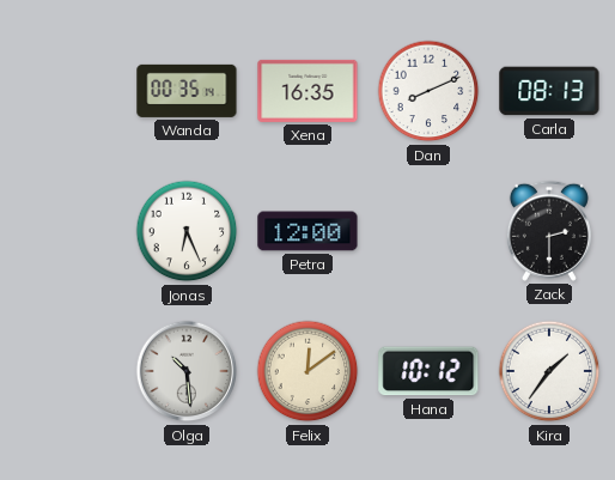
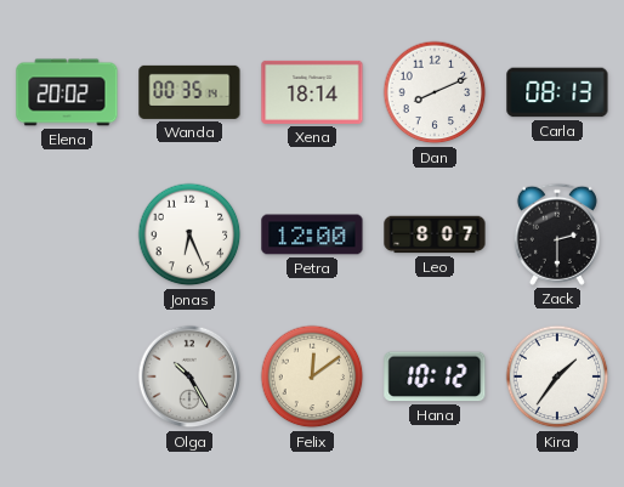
Elena: none -> 20:02 (67, 92)
Xena: 16:35 -> 18:14 (312, 92)
Leo: none -> 8:07 (435, 234)
Olga: 10:29 -> 10:25 (189, 376)
